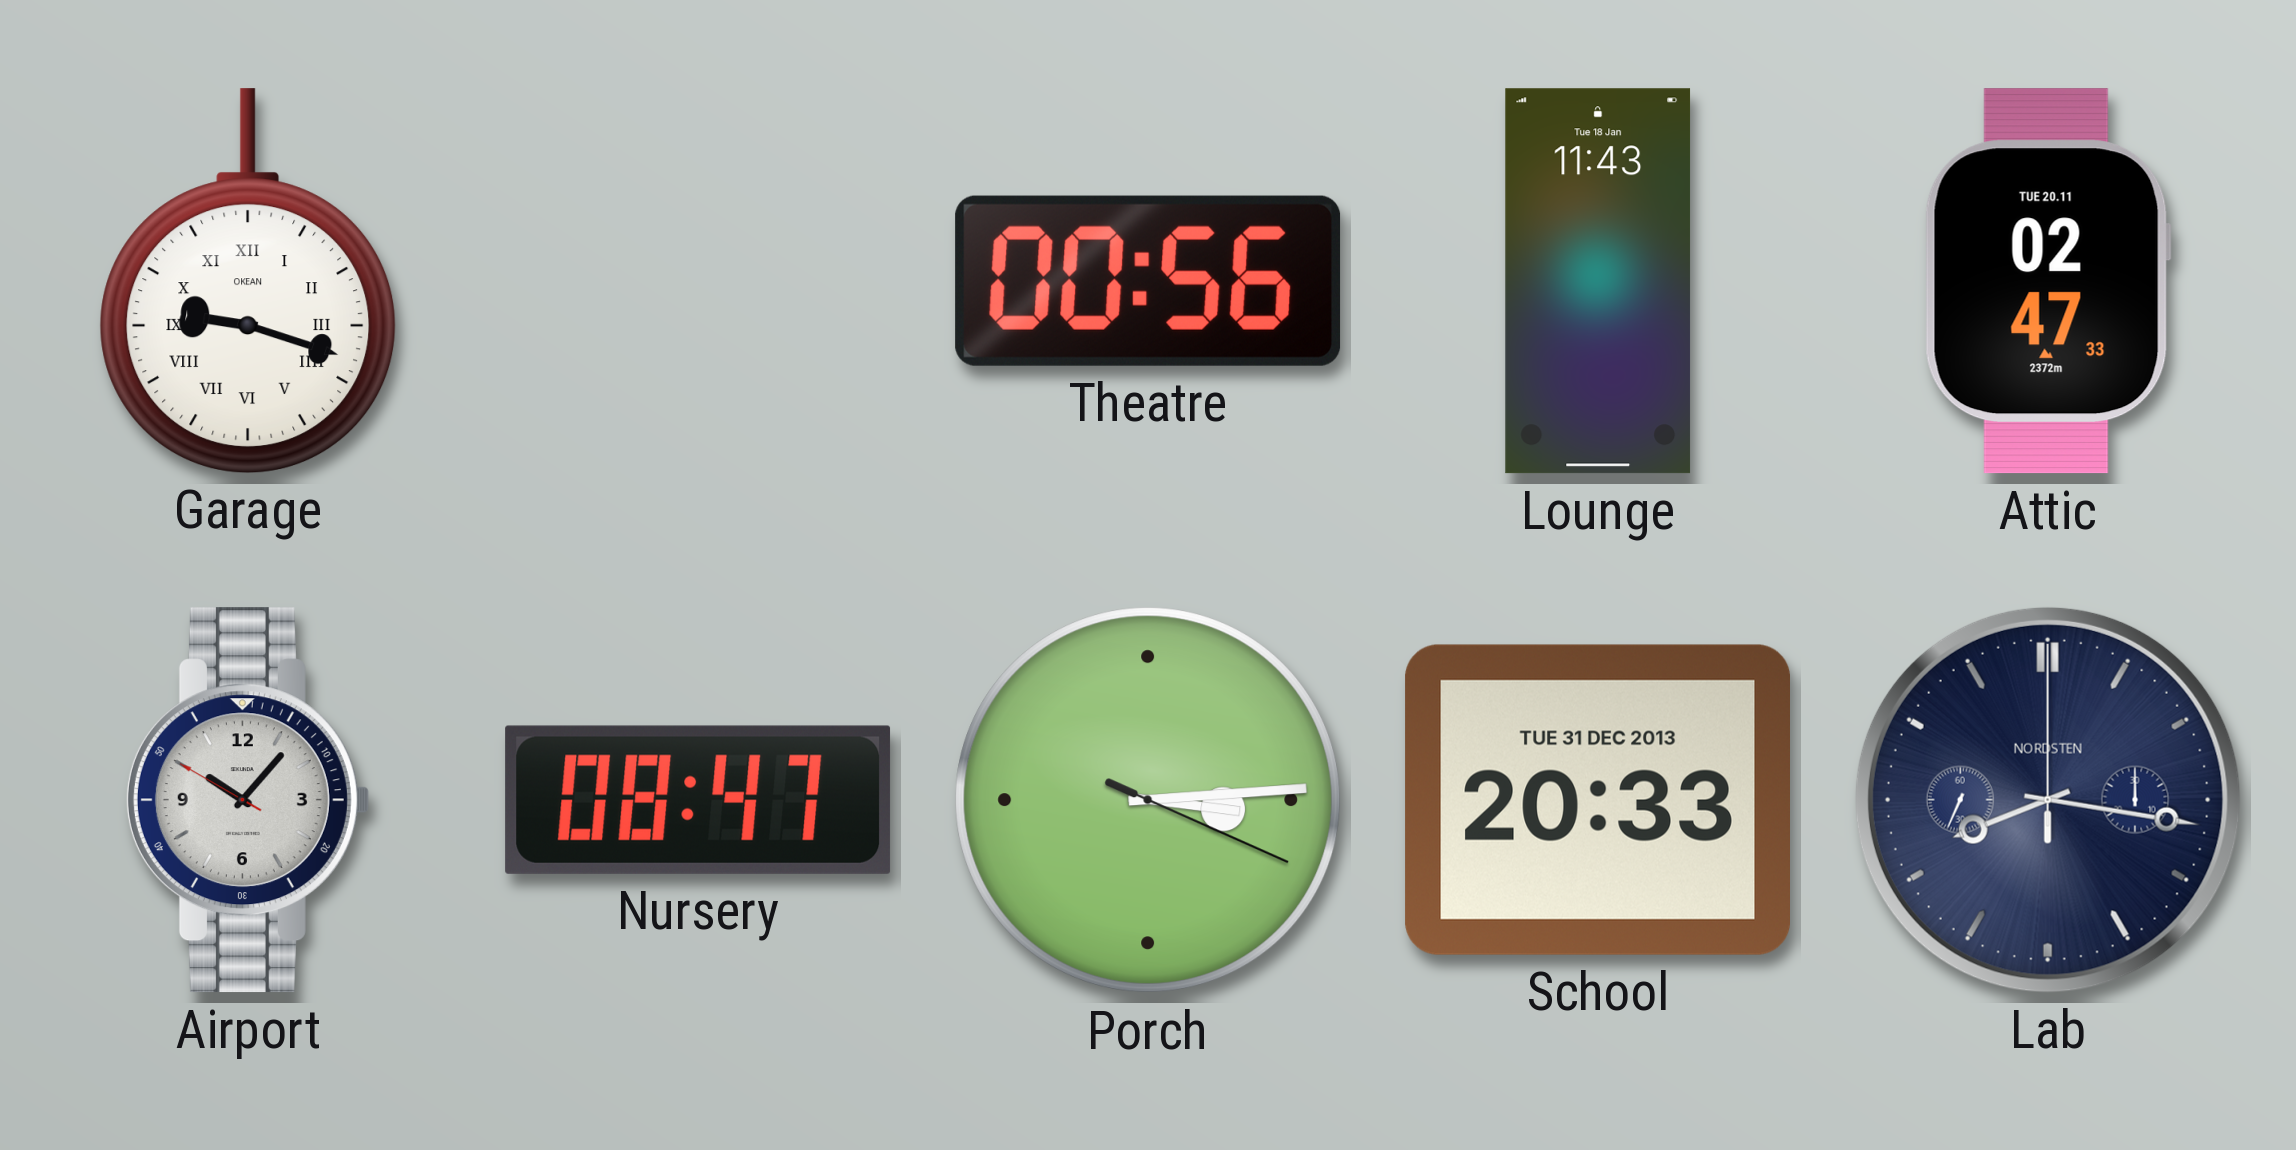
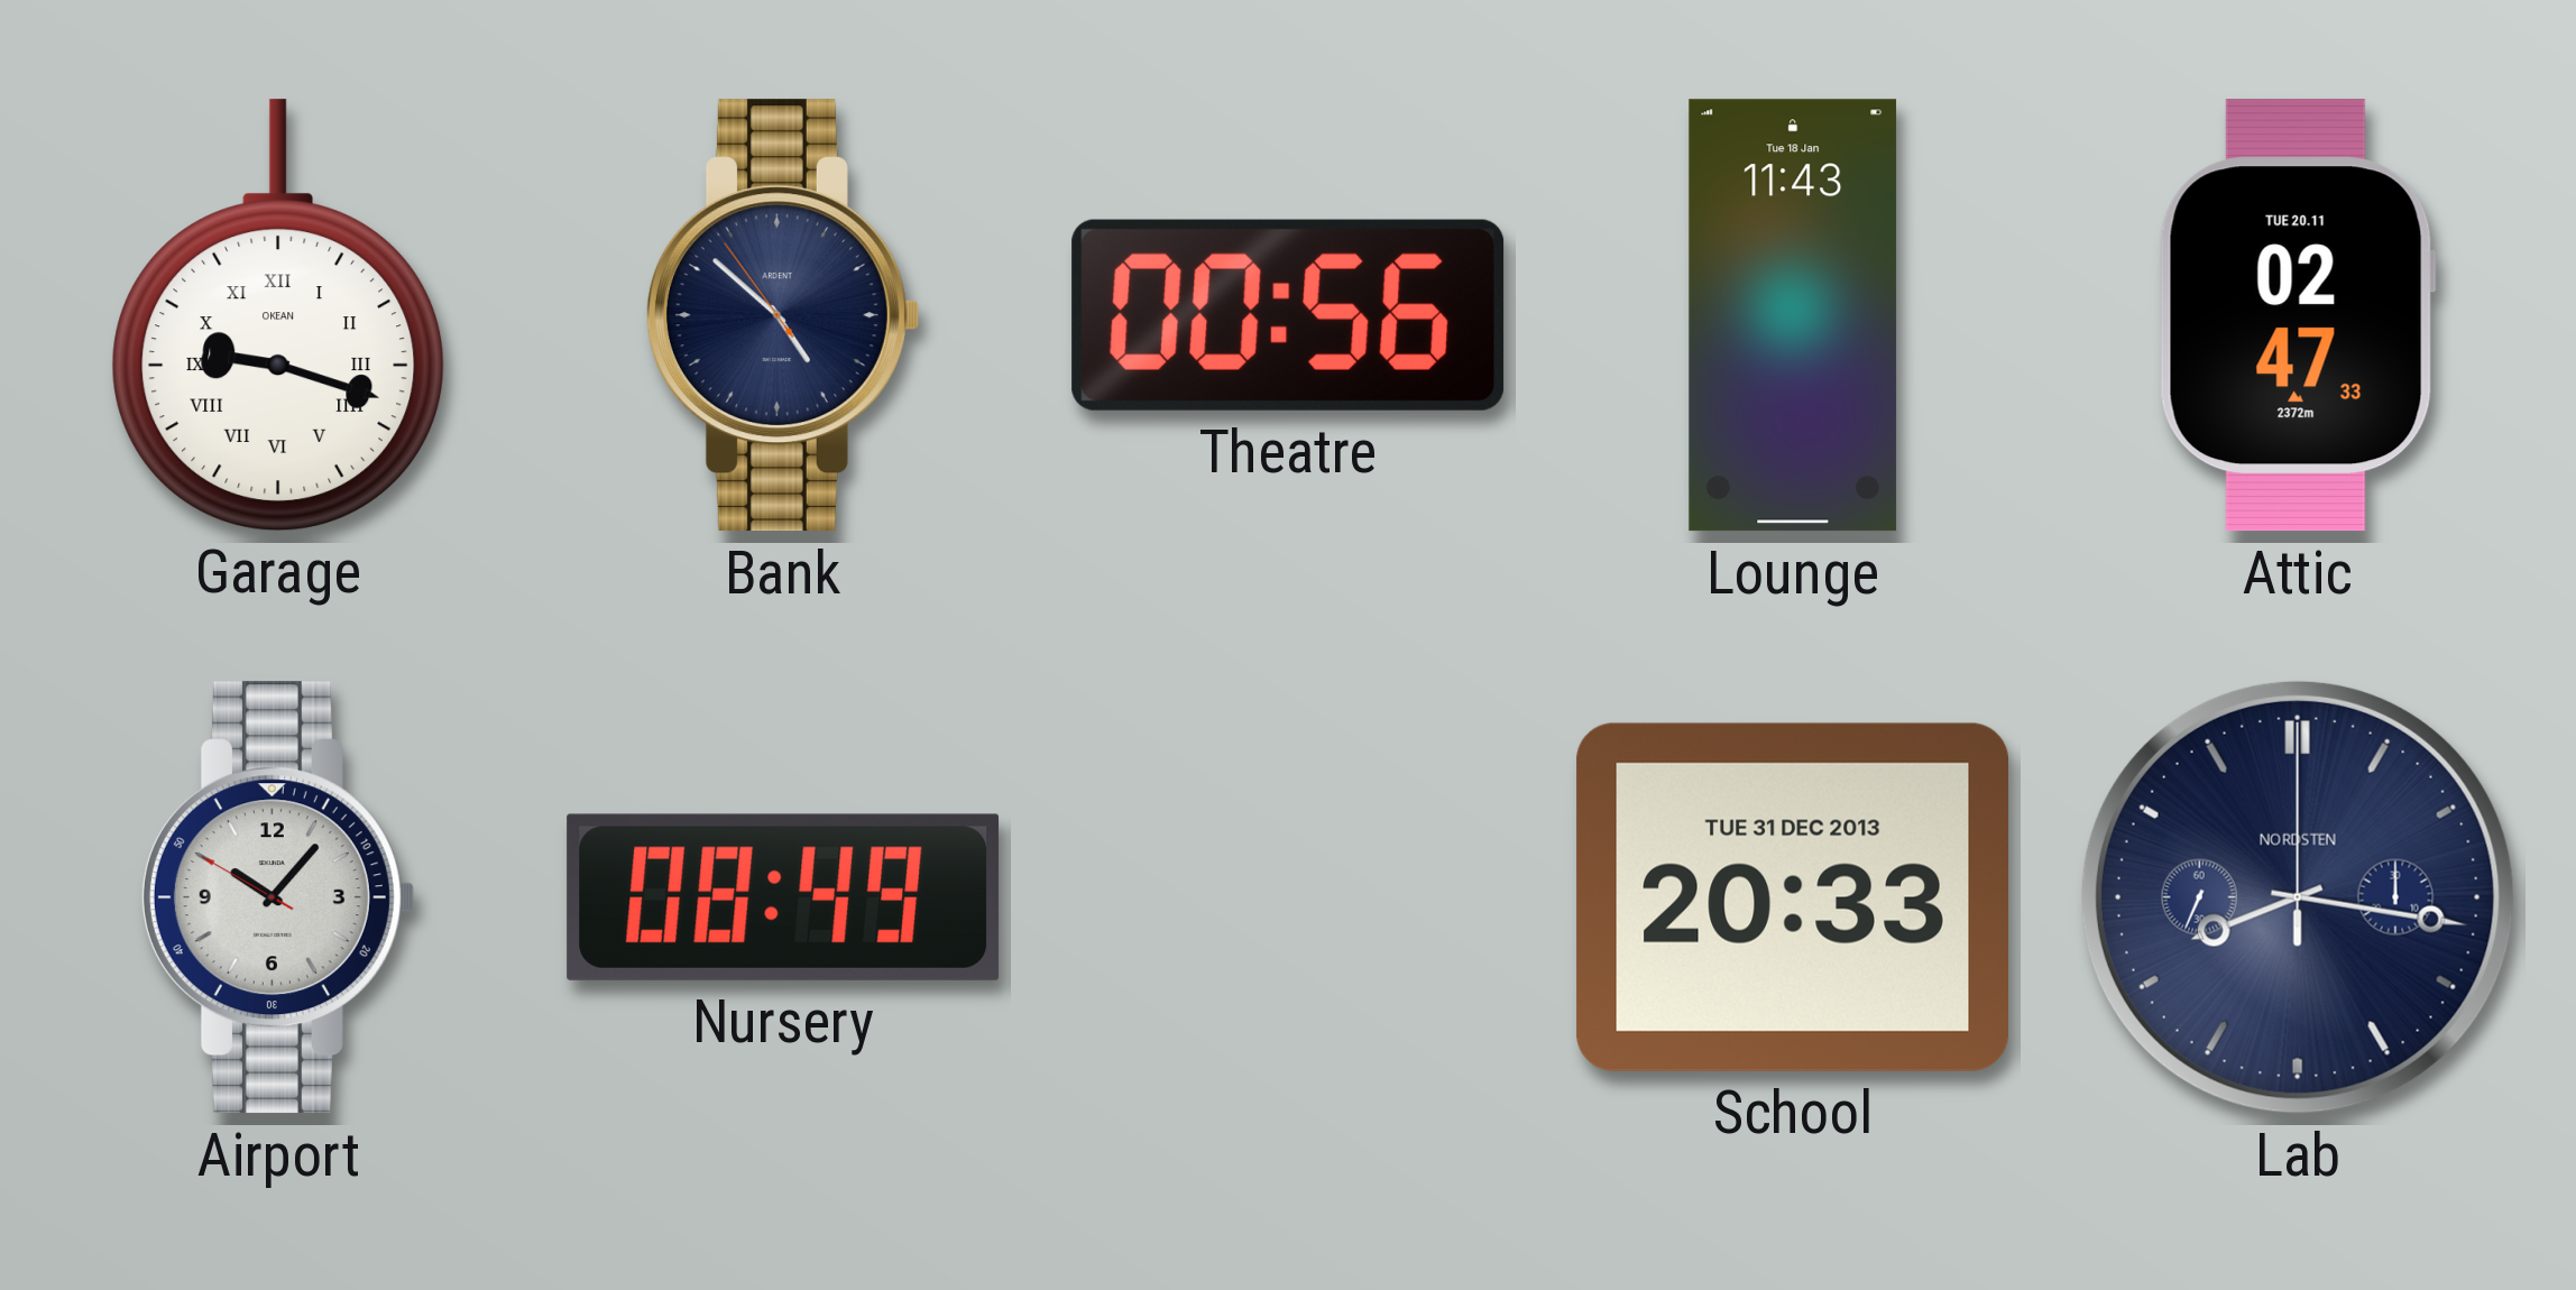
Bank: none -> 4:51 (782, 315)
Nursery: 08:47 -> 08:49 (783, 897)
Porch: 3:14 -> none (1148, 800)
